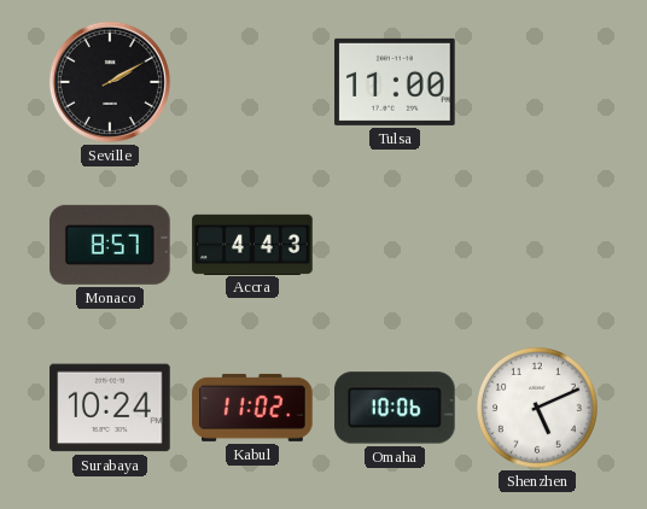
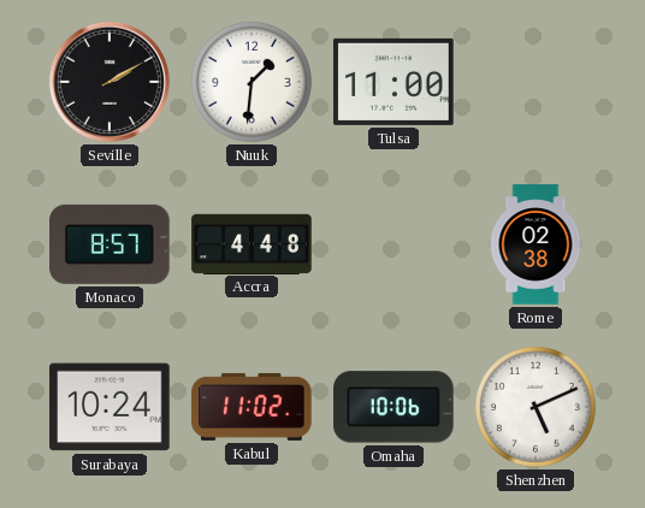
Nuuk: none -> 1:31 (252, 82)
Accra: 4:43 -> 4:48 (252, 243)
Rome: none -> 02:38 (535, 244)
